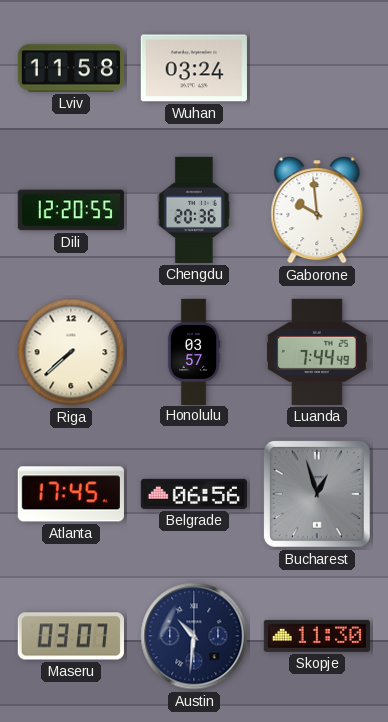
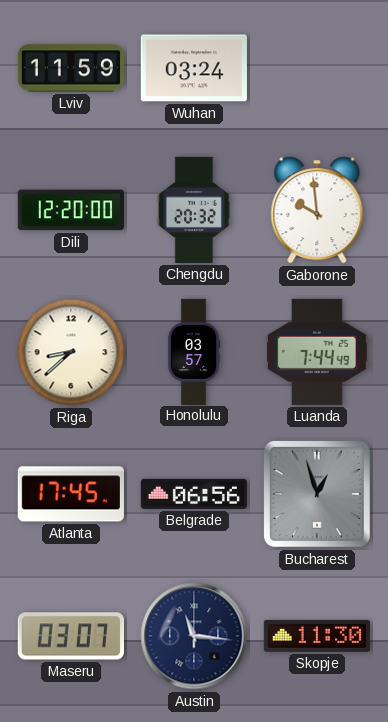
Lviv: 11:58 -> 11:59 (70, 68)
Dili: 12:20:55 -> 12:20:00 (71, 210)
Chengdu: 20:36 -> 20:32 (194, 210)
Riga: 7:38 -> 8:38 (71, 352)
Austin: 10:31 -> 11:16 (194, 636)
